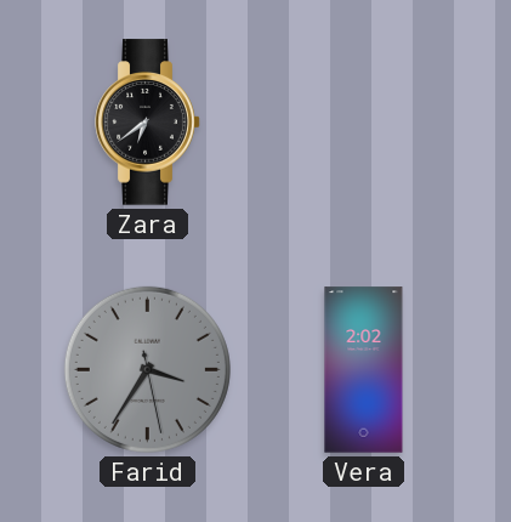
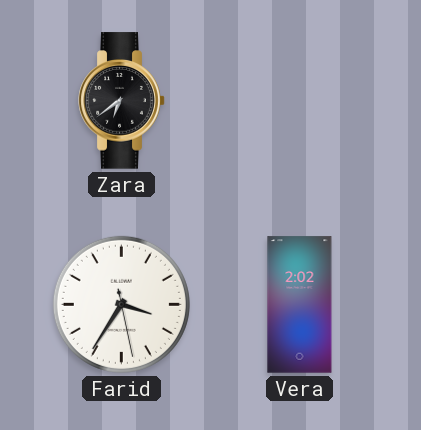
Farid dial: grey -> white (121, 304)
